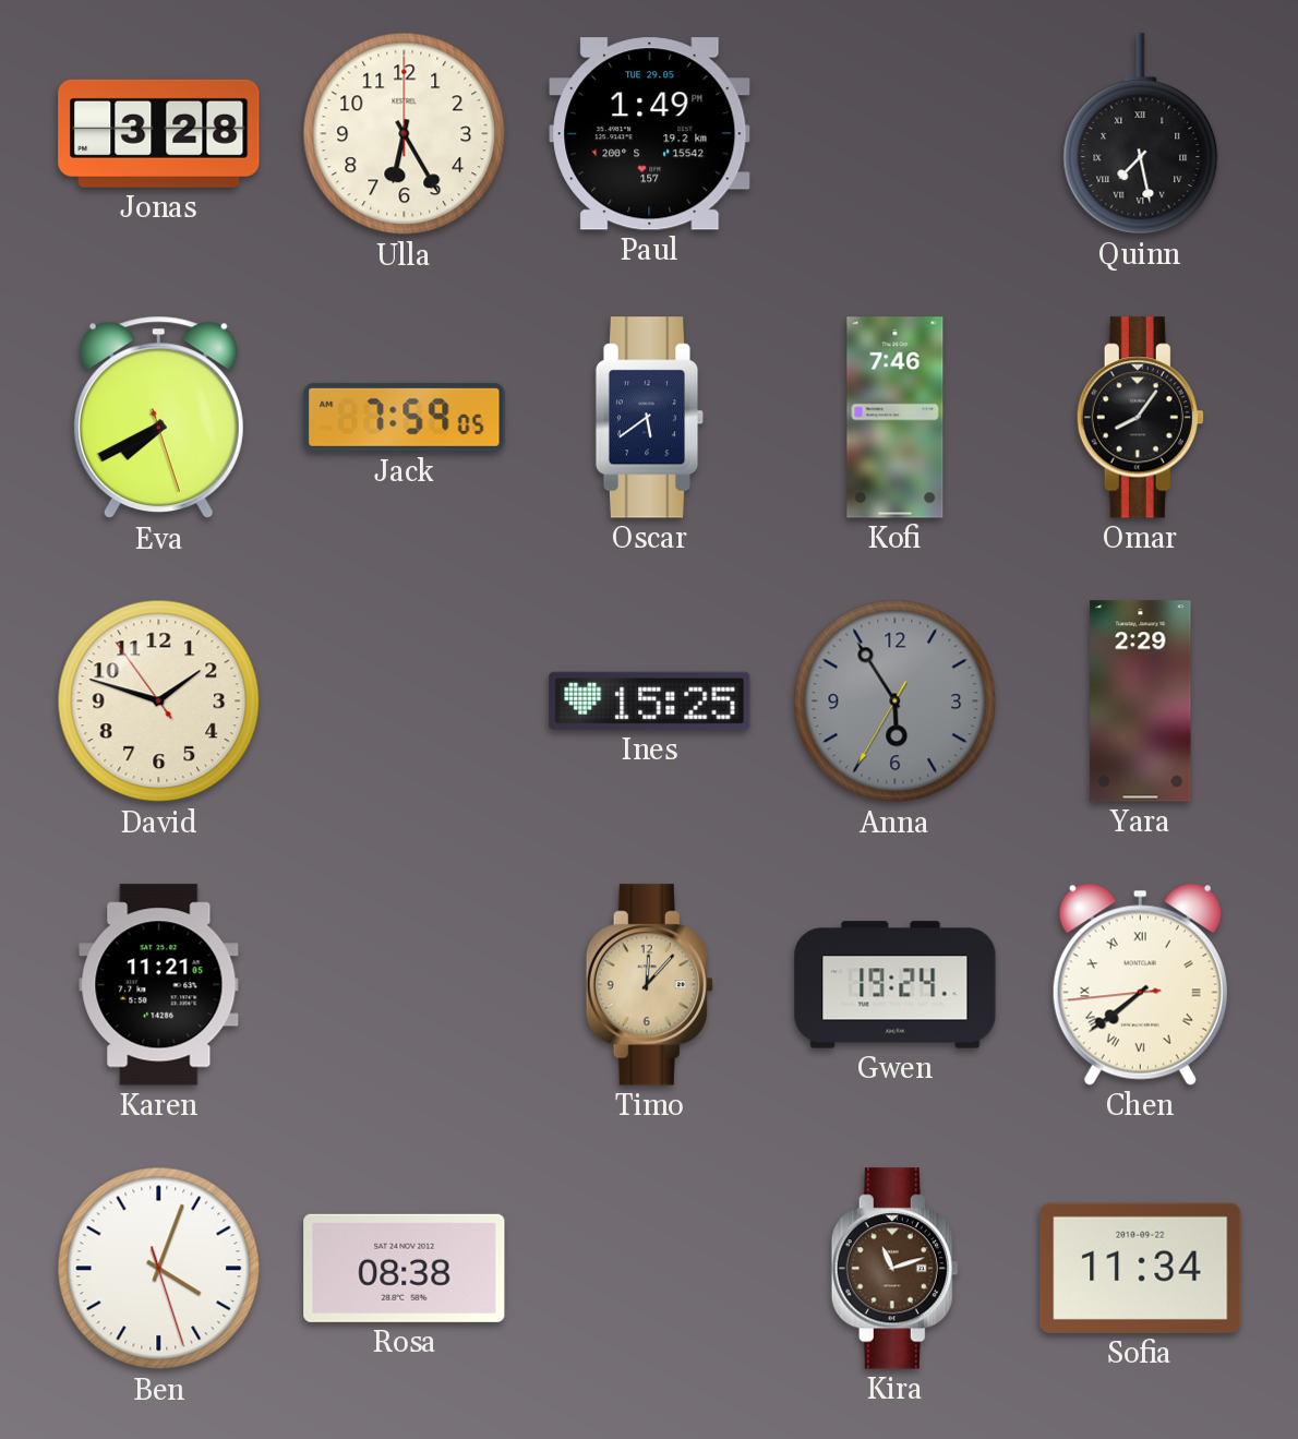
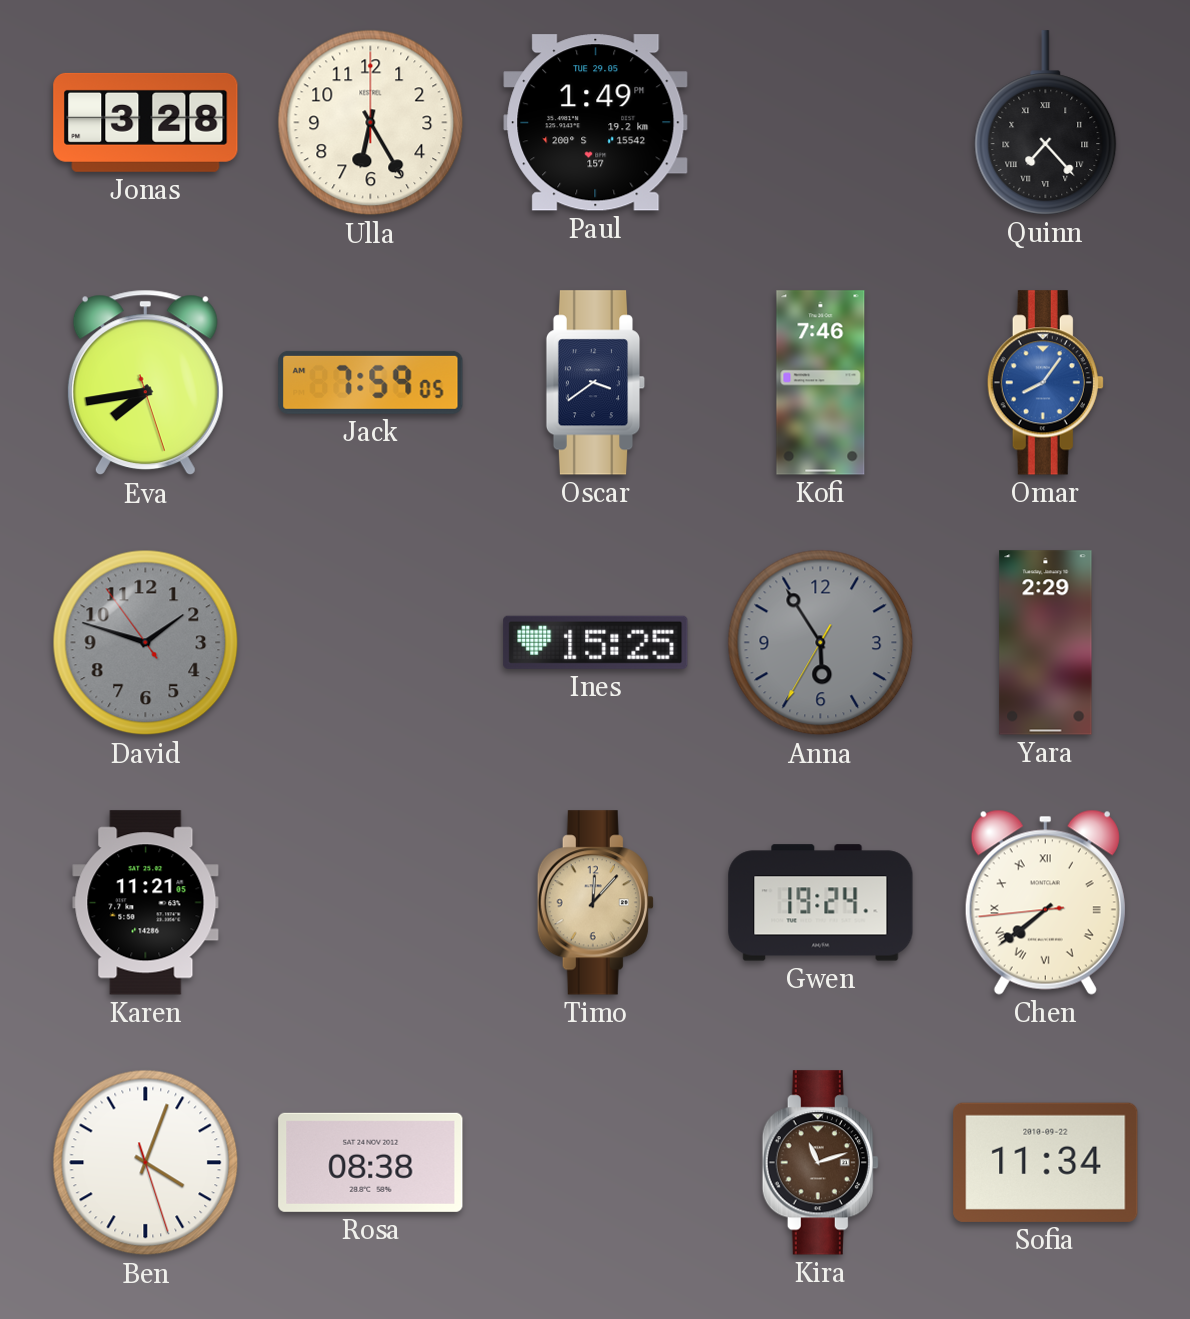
Quinn: 7:28 -> 7:23 (1046, 123)
Eva: 7:40 -> 7:43 (145, 383)
Oscar: 5:39 -> 3:39 (596, 383)
Omar dial: black -> blue (1045, 383)
David dial: cream -> grey (146, 643)
